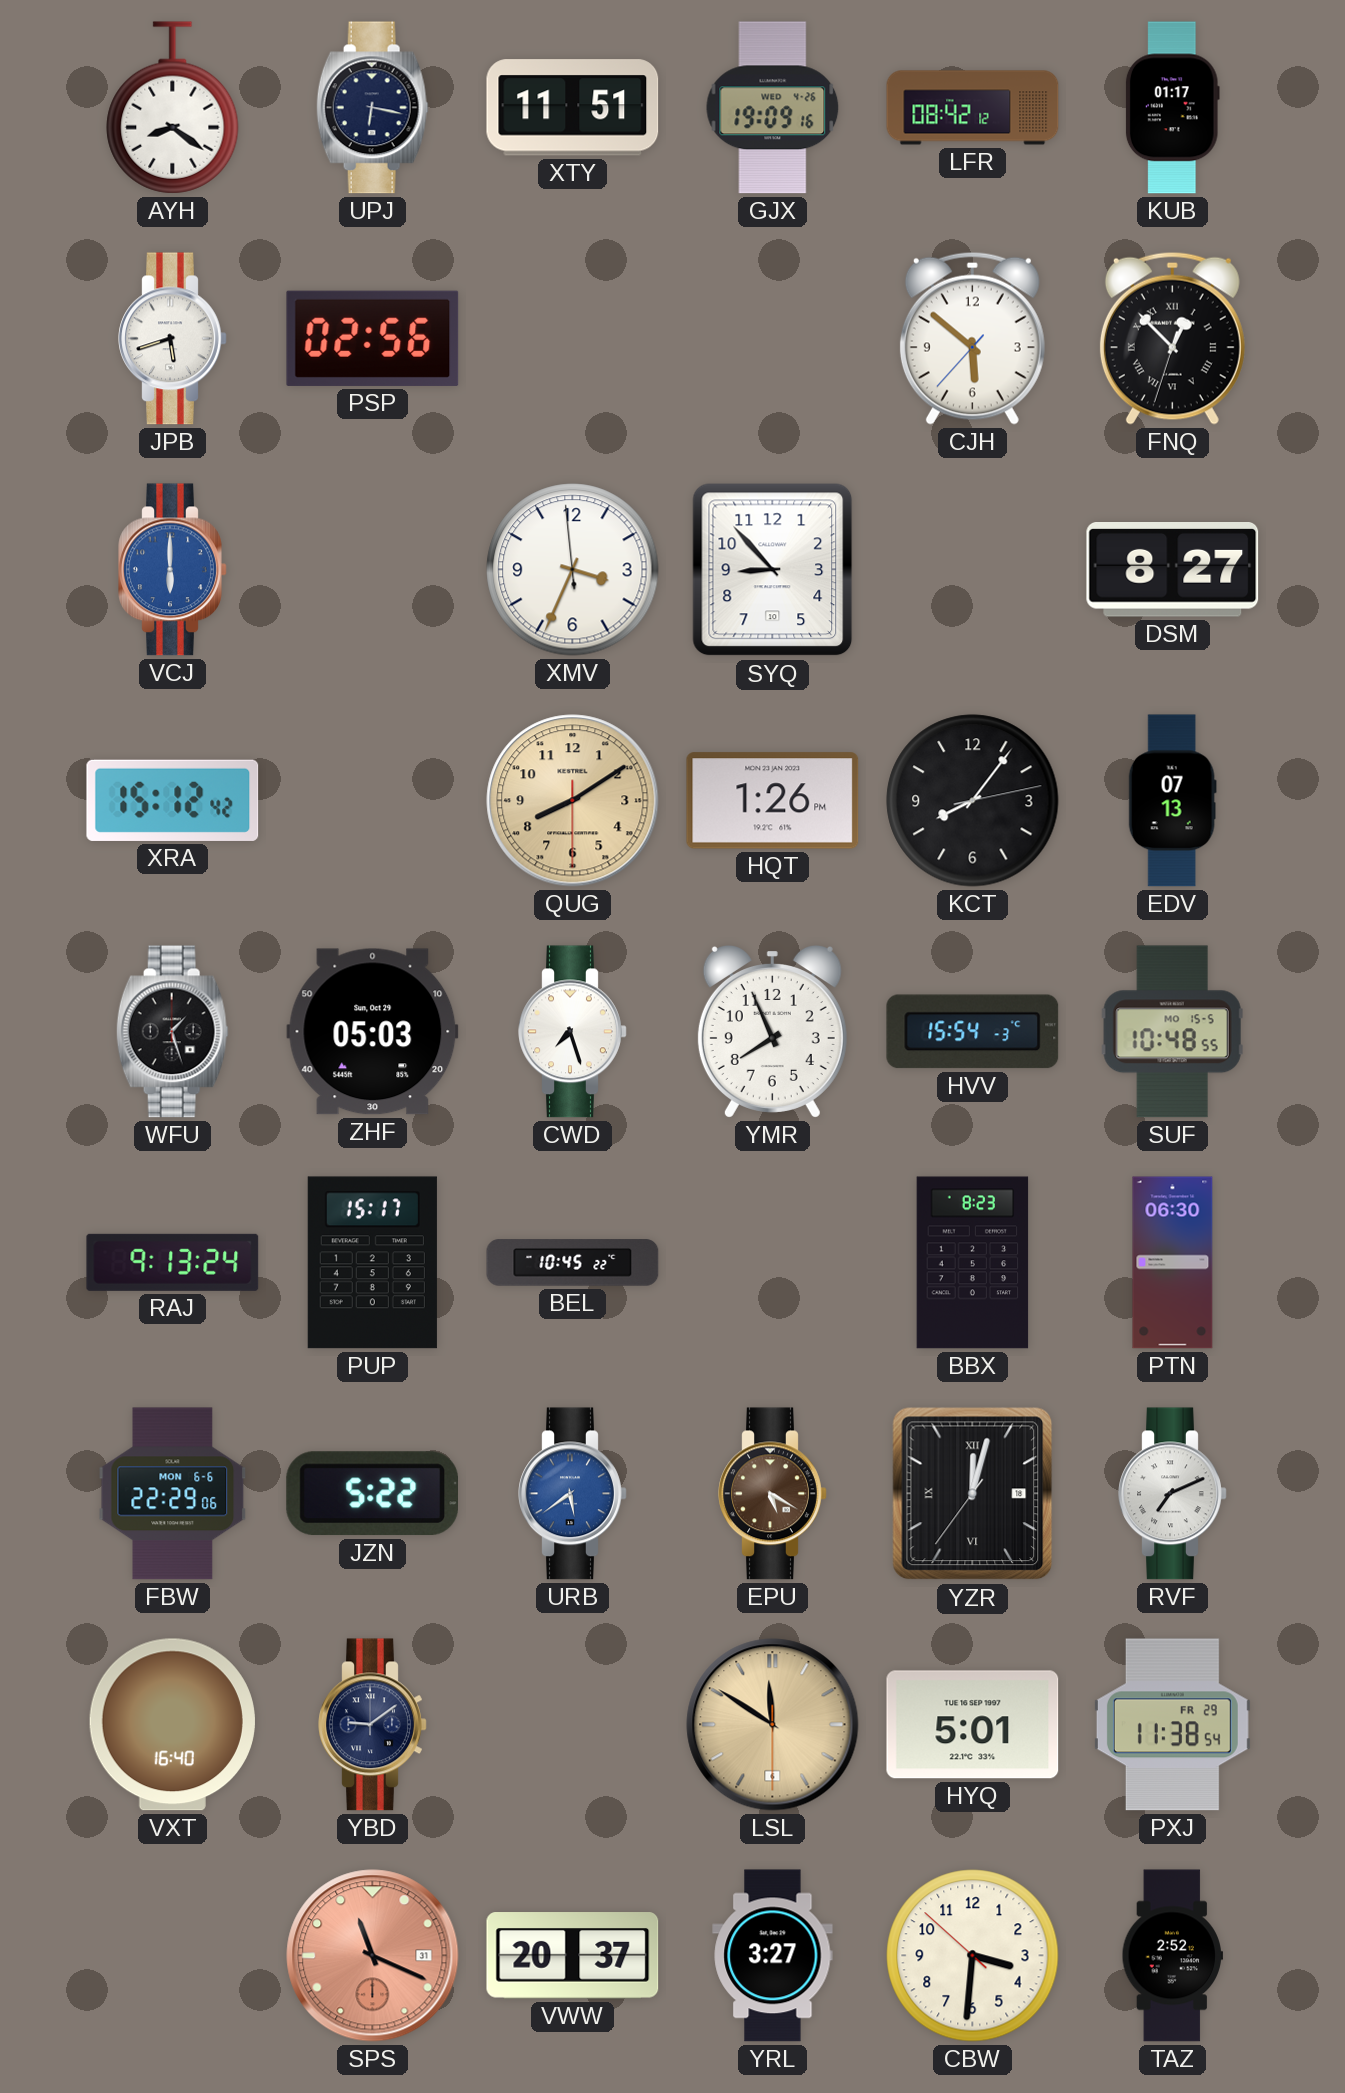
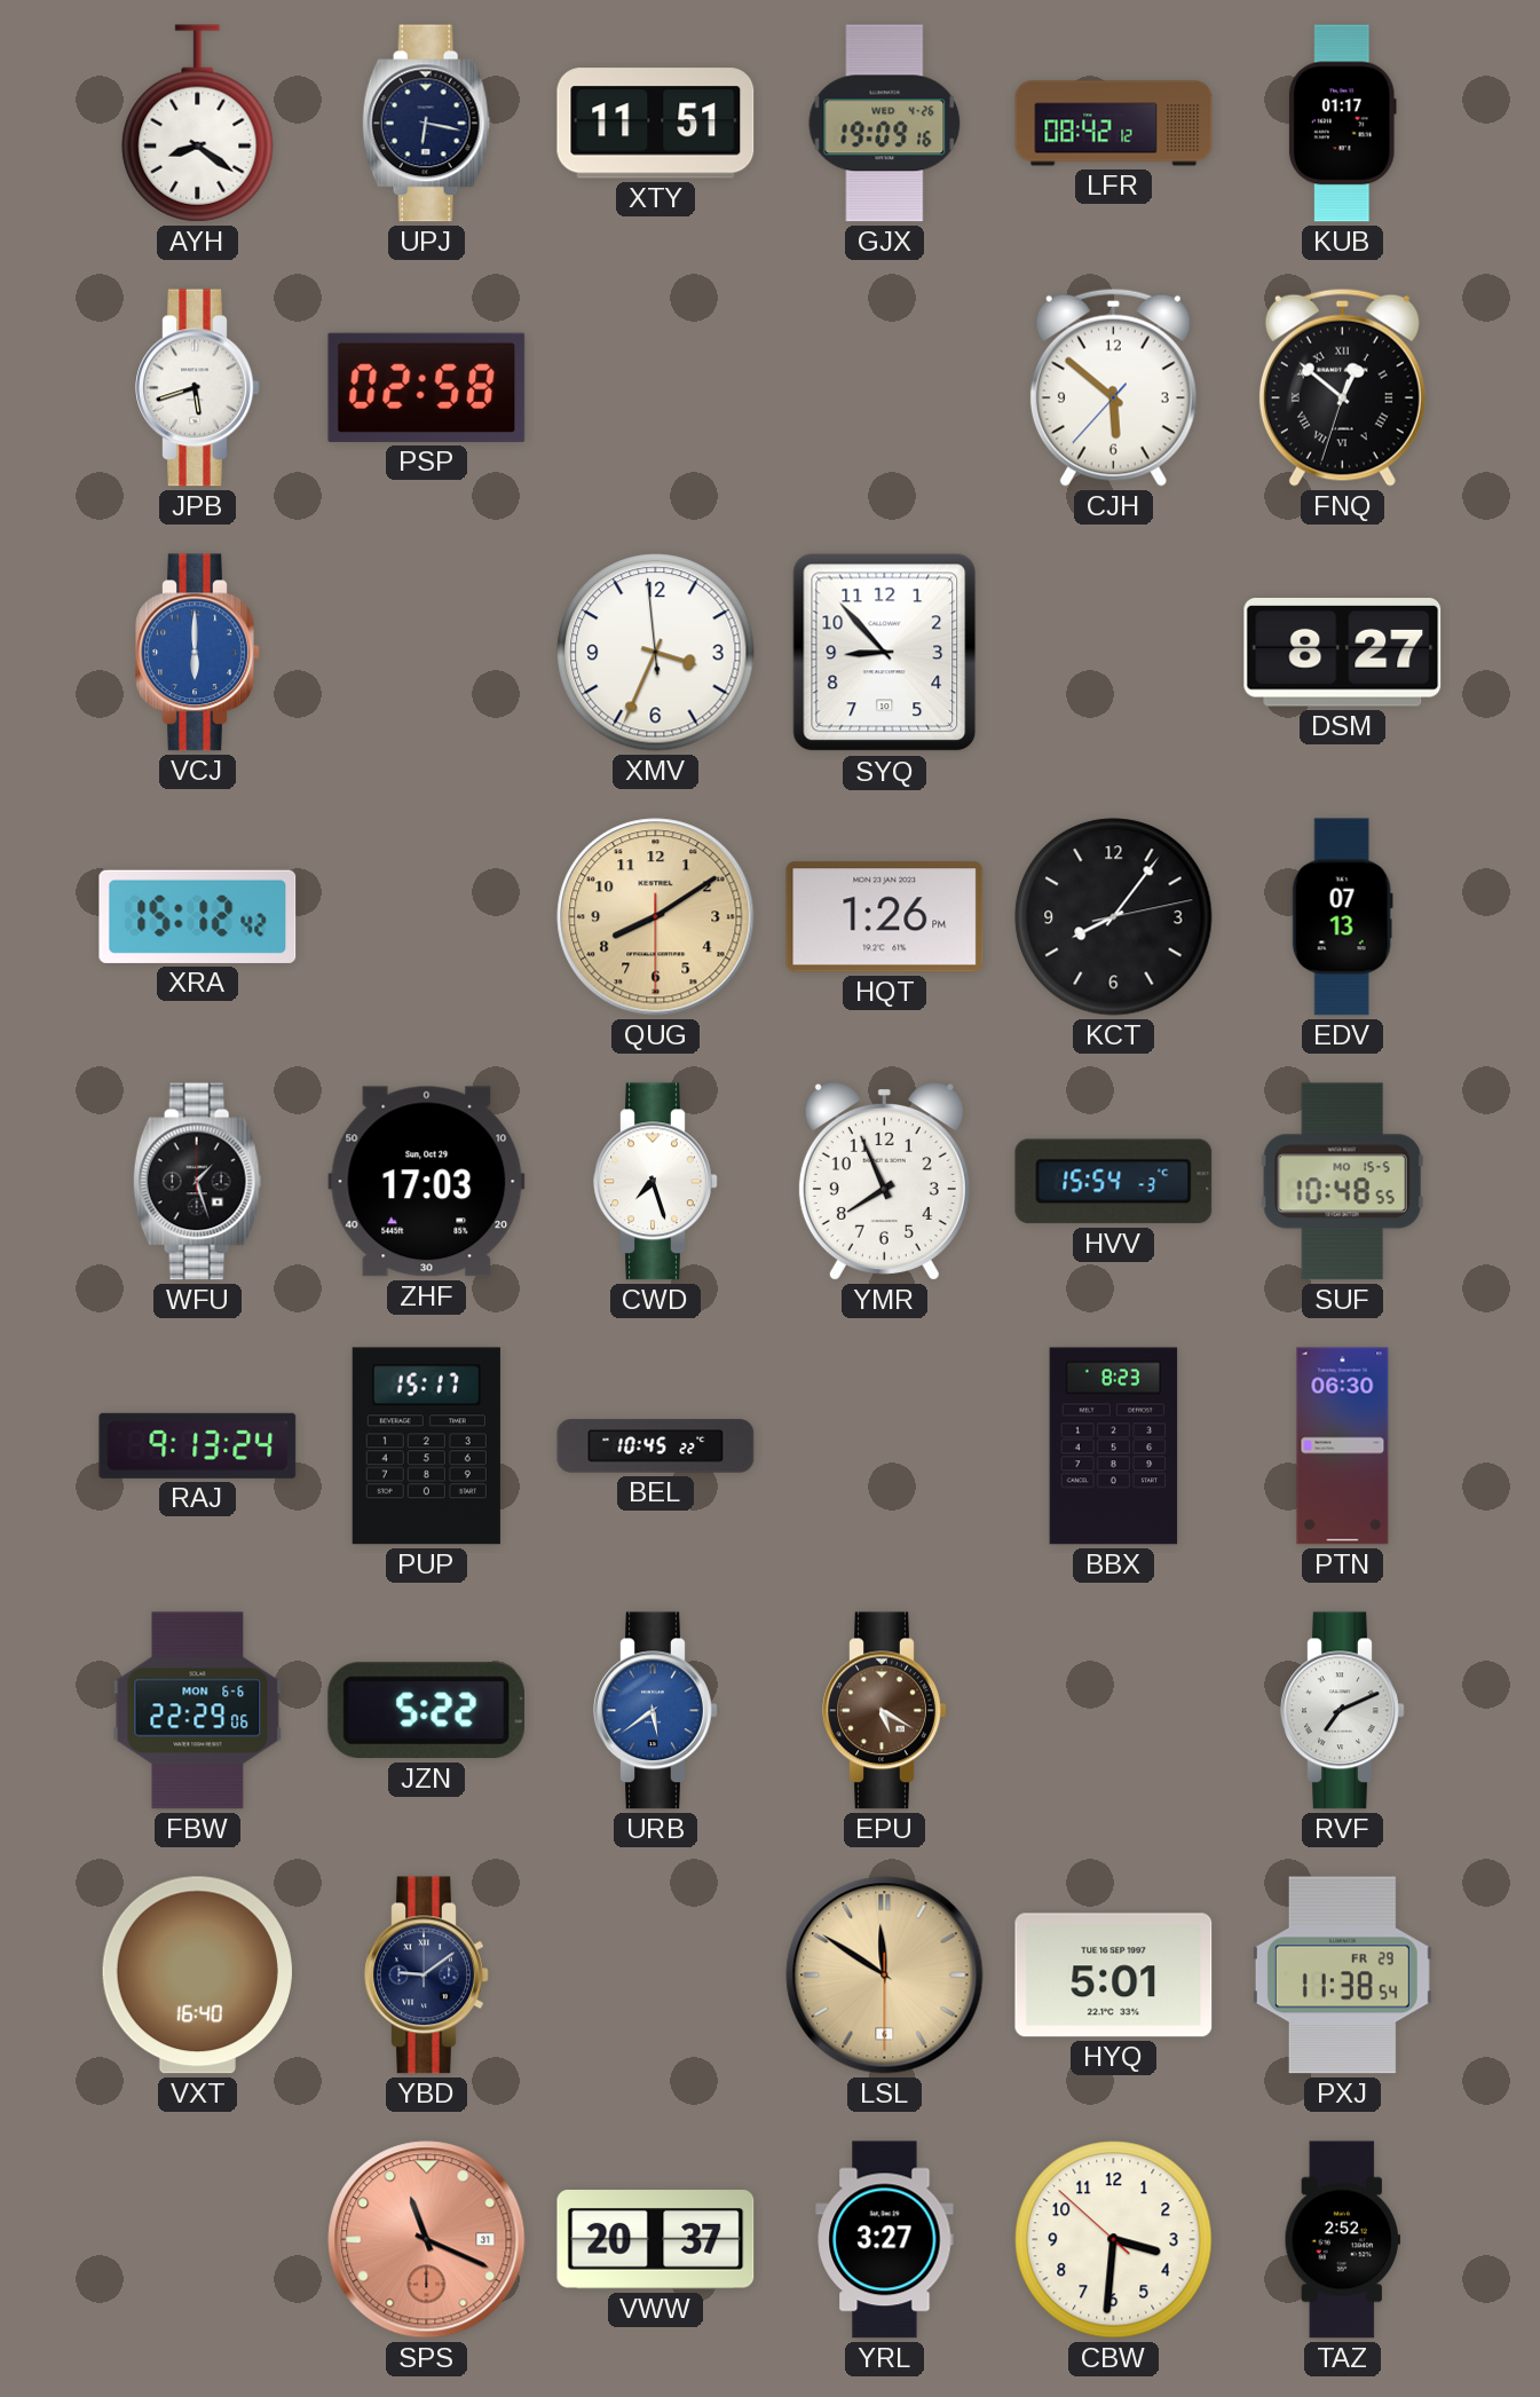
PSP: 02:56 -> 02:58 (427, 387)
FNQ: 12:52 -> 12:51 (1342, 387)
ZHF: 05:03 -> 17:03 (427, 1182)
YZR: 12:02 -> none (973, 1494)
